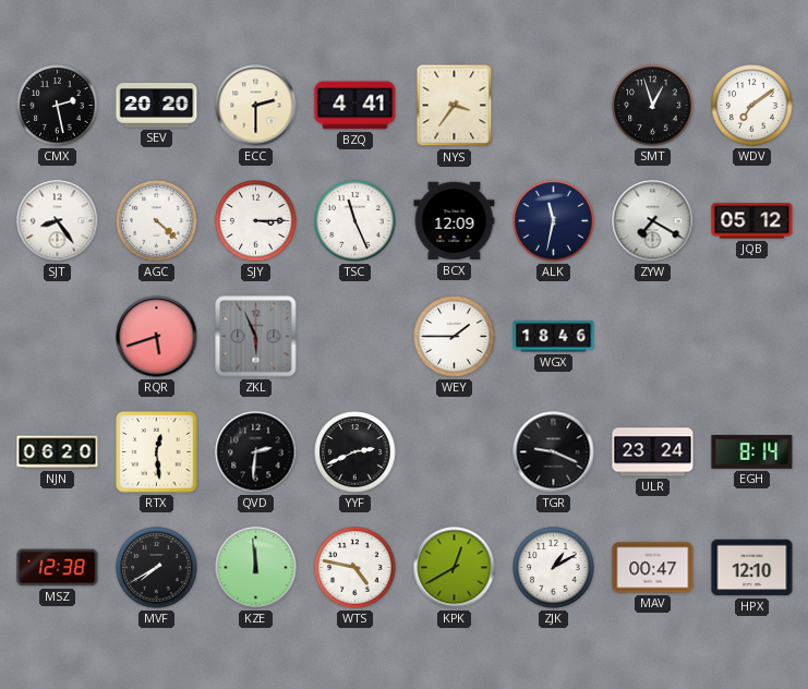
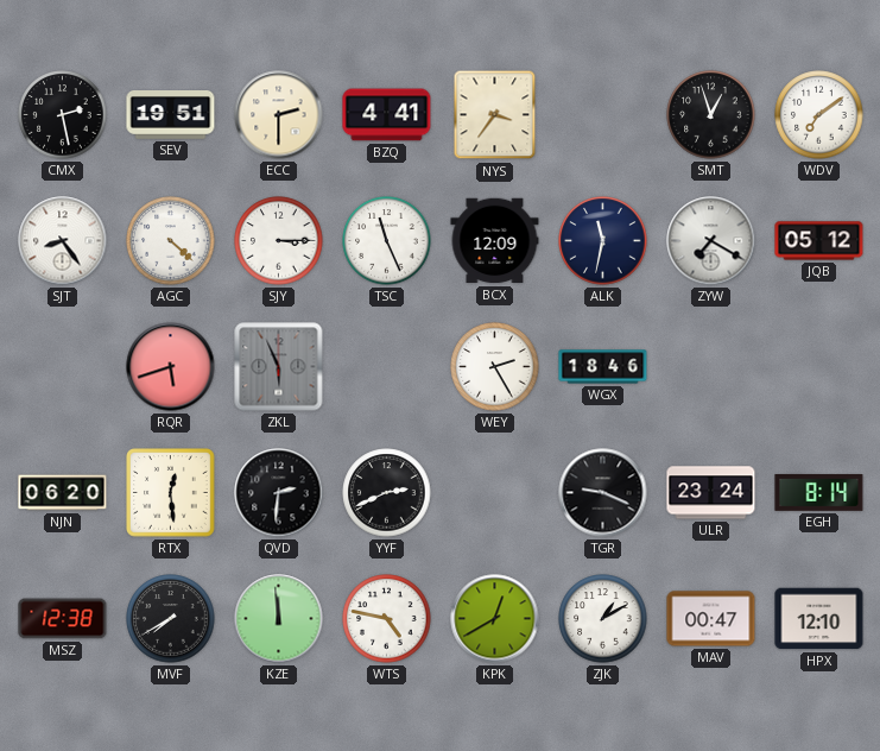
SEV: 20:20 -> 19:51 (171, 115)
WEY: 1:45 -> 2:25 (495, 367)
